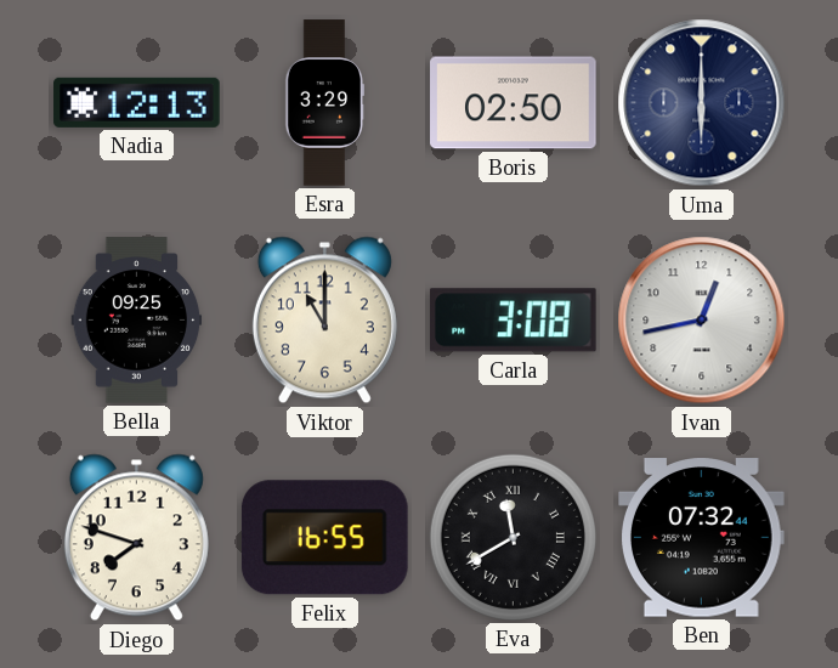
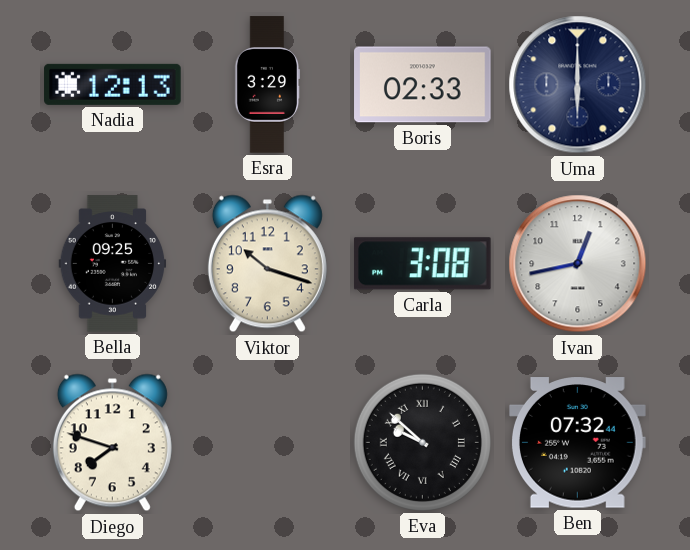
Boris: 02:50 -> 02:33 (423, 85)
Viktor: 11:00 -> 10:18 (267, 264)
Felix: 16:55 -> none (324, 538)
Eva: 11:40 -> 9:52 (422, 442)
